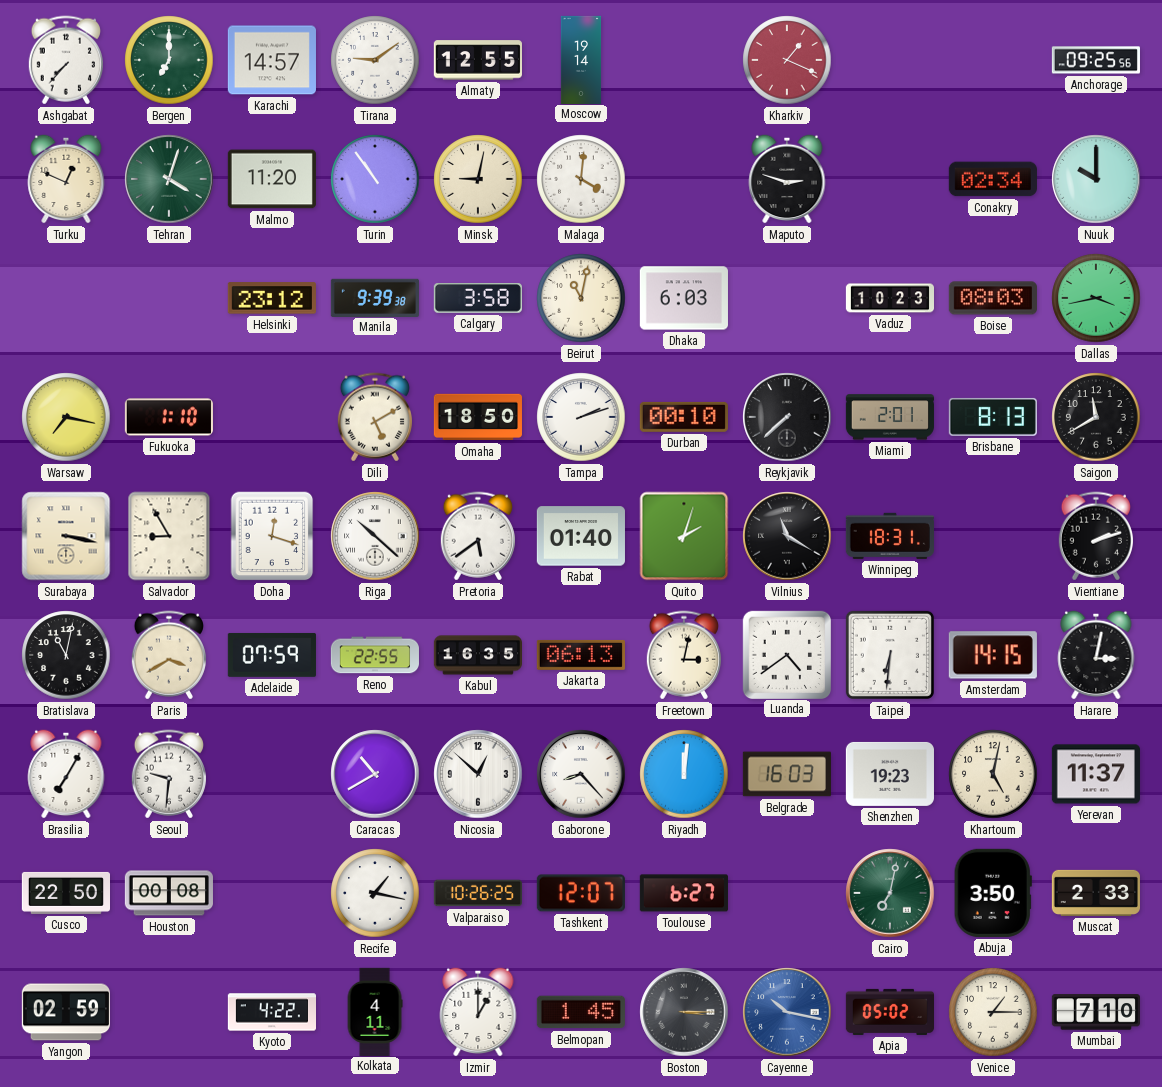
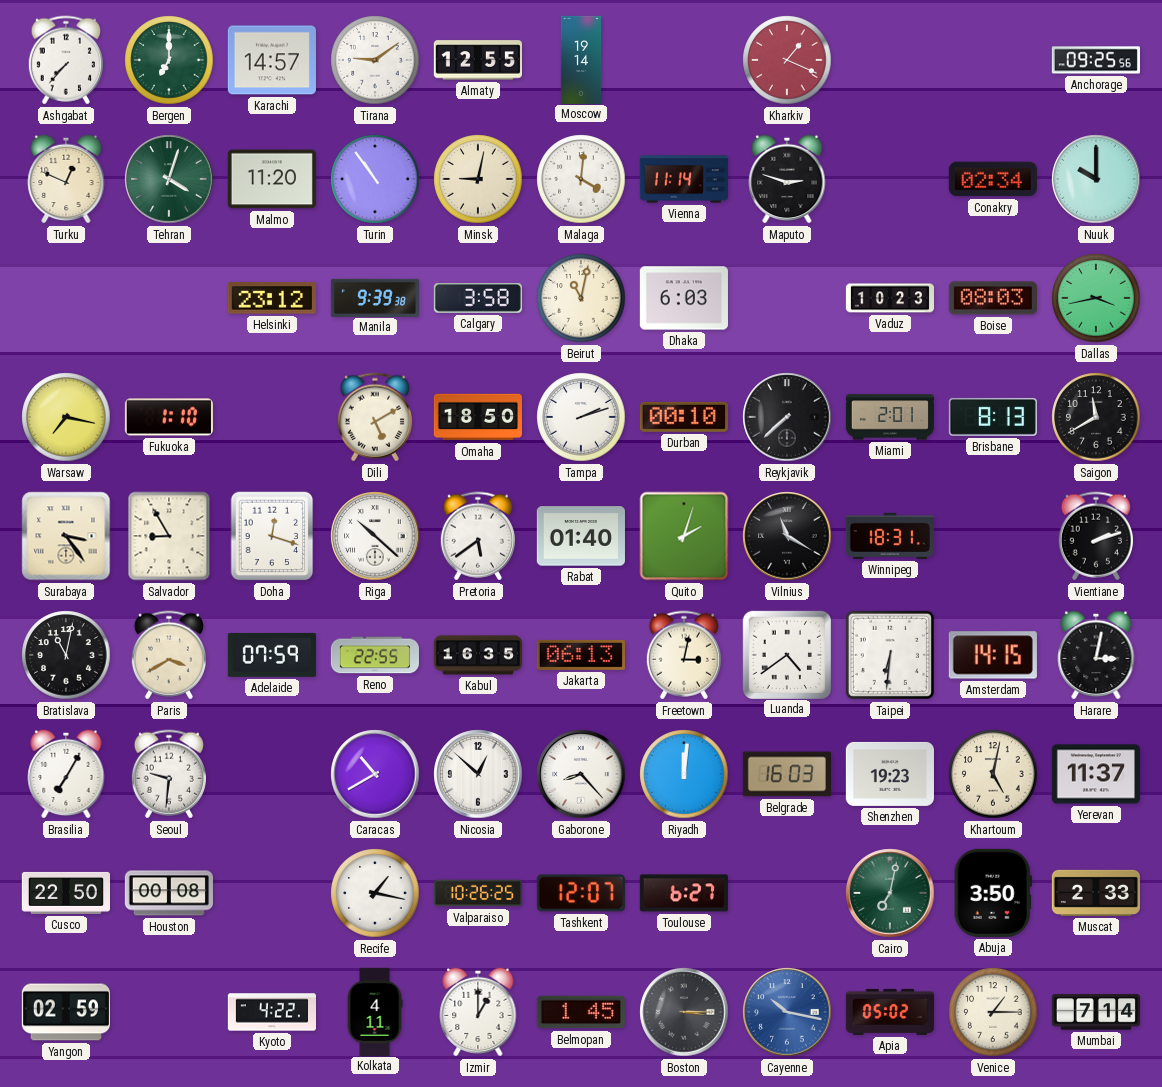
Vienna: none -> 11:14 (684, 179)
Surabaya: 3:17 -> 3:24 (66, 536)
Mumbai: 7:10 -> 7:14 (1096, 1012)
